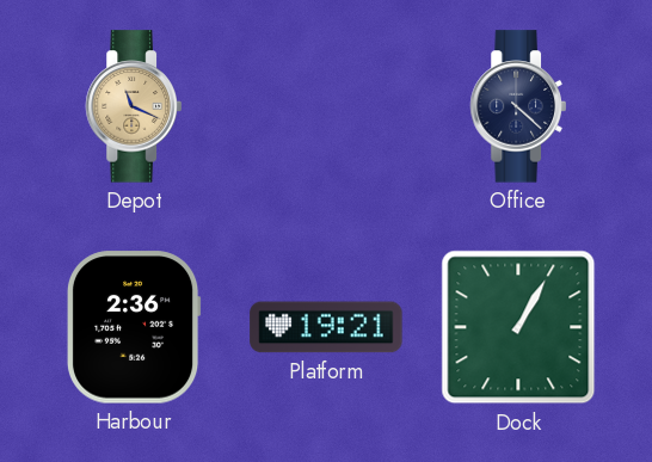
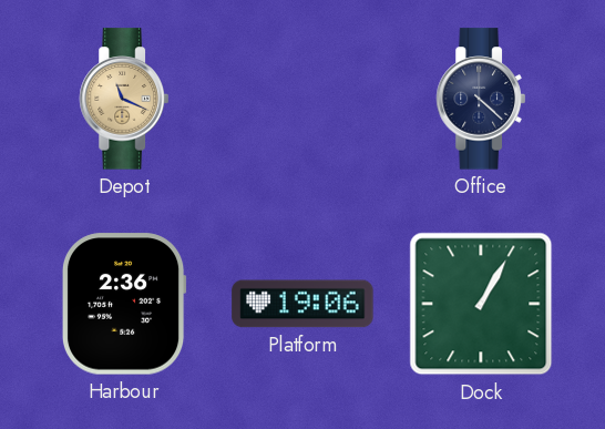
Platform: 19:21 -> 19:06 (302, 304)
